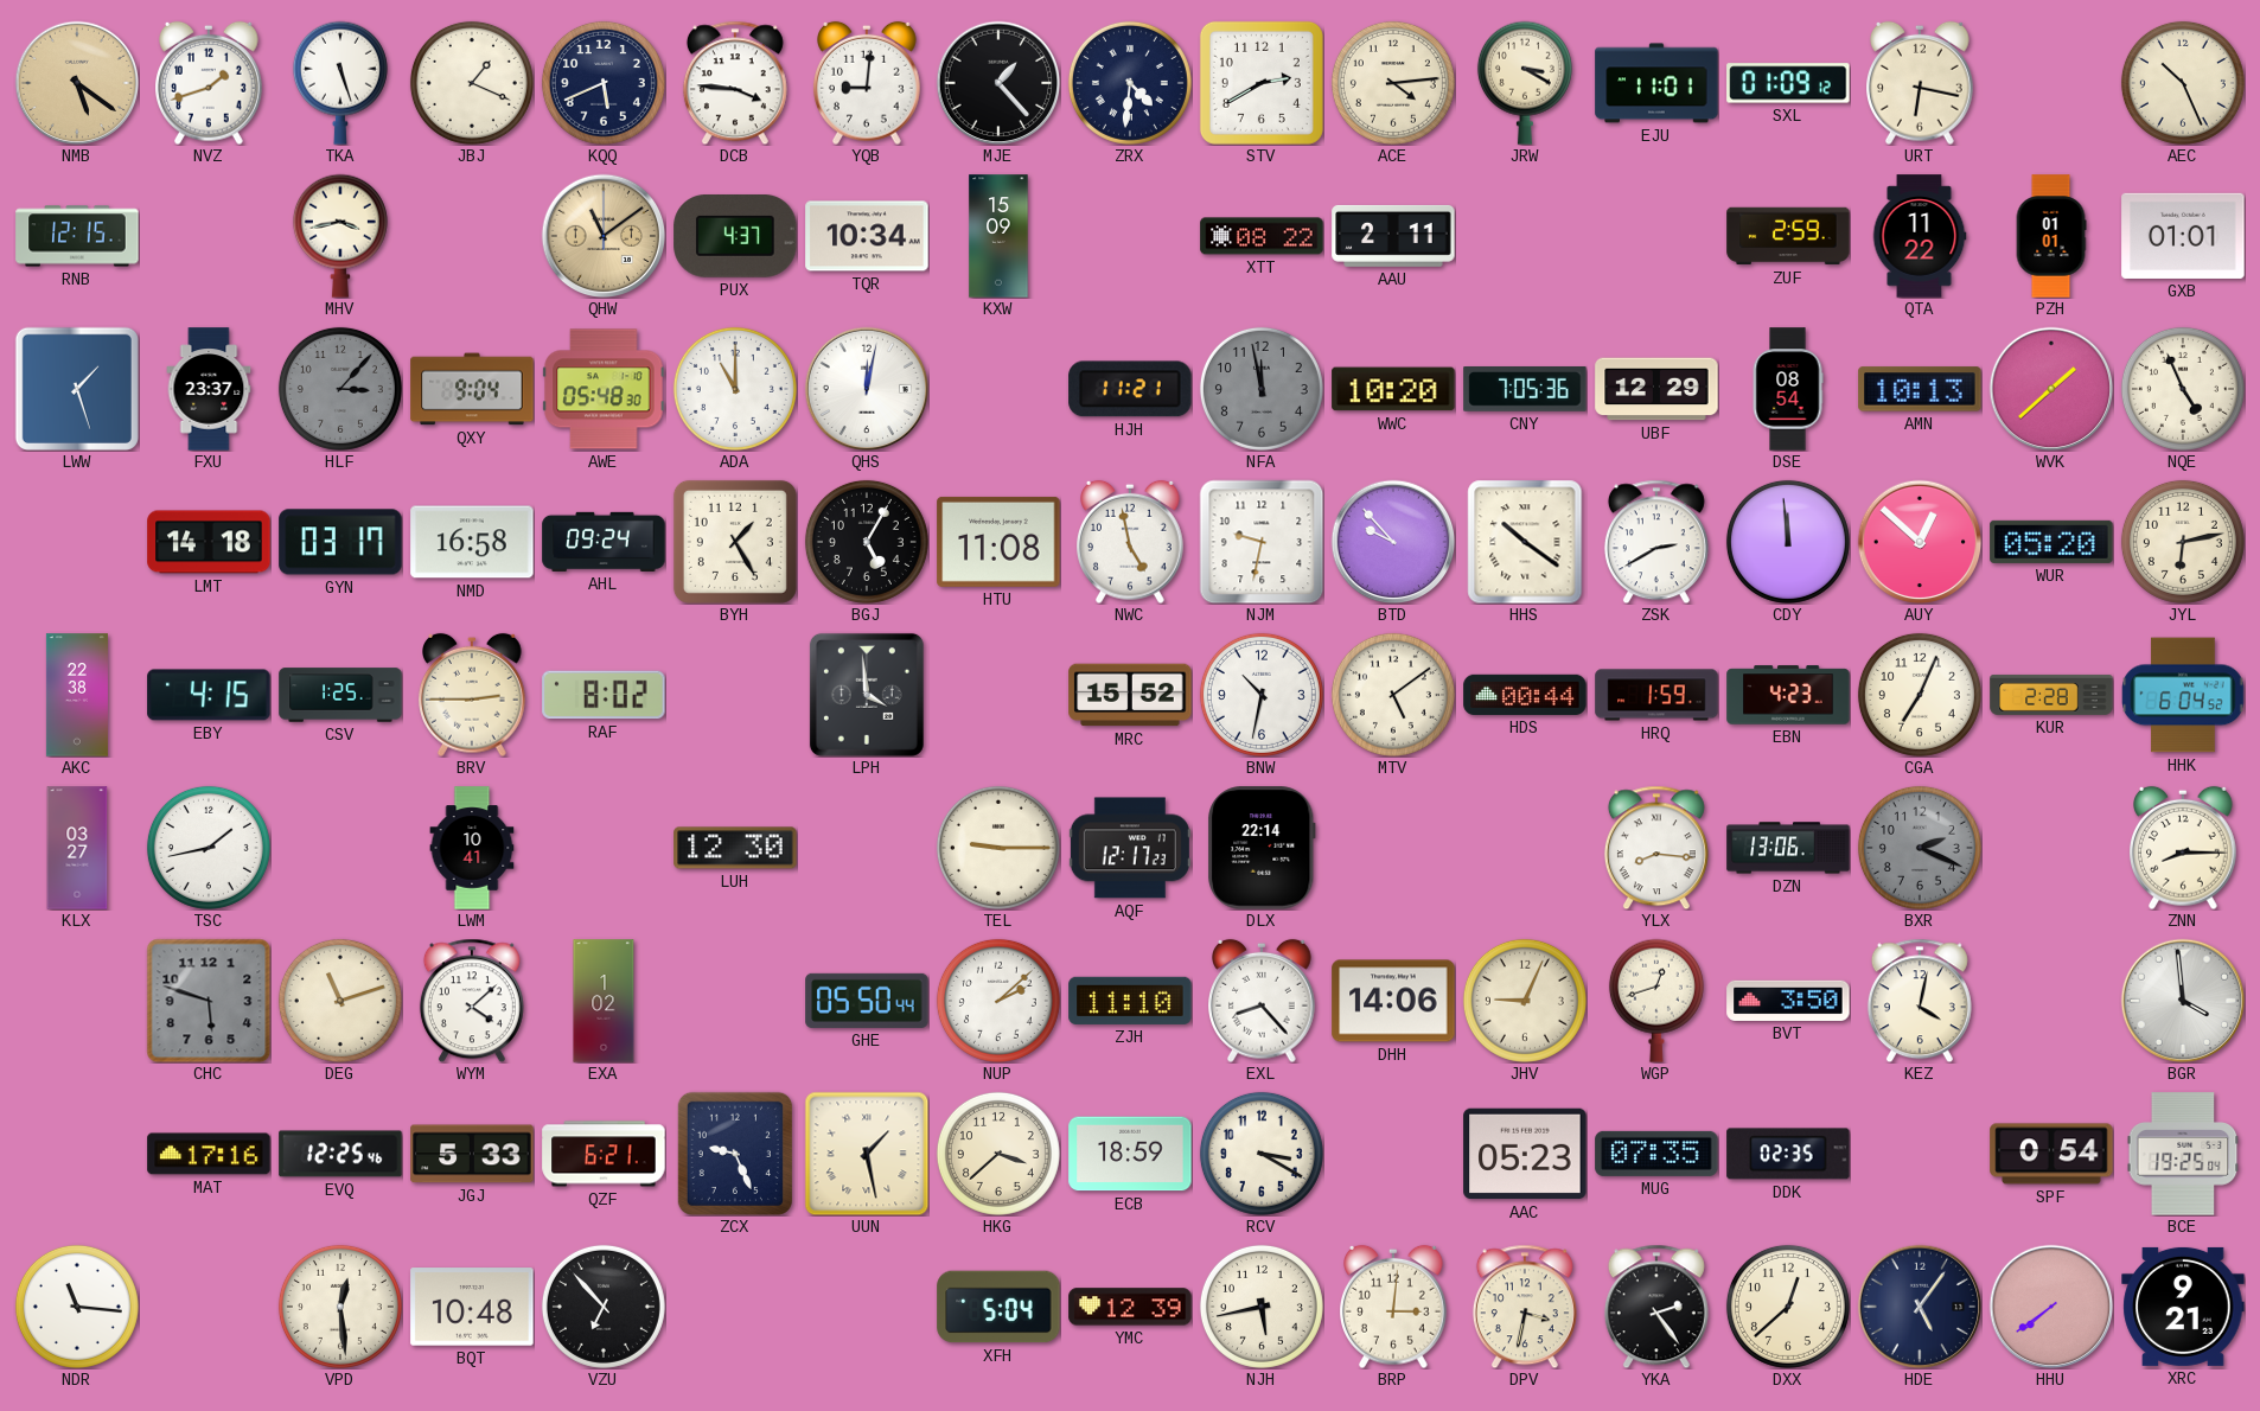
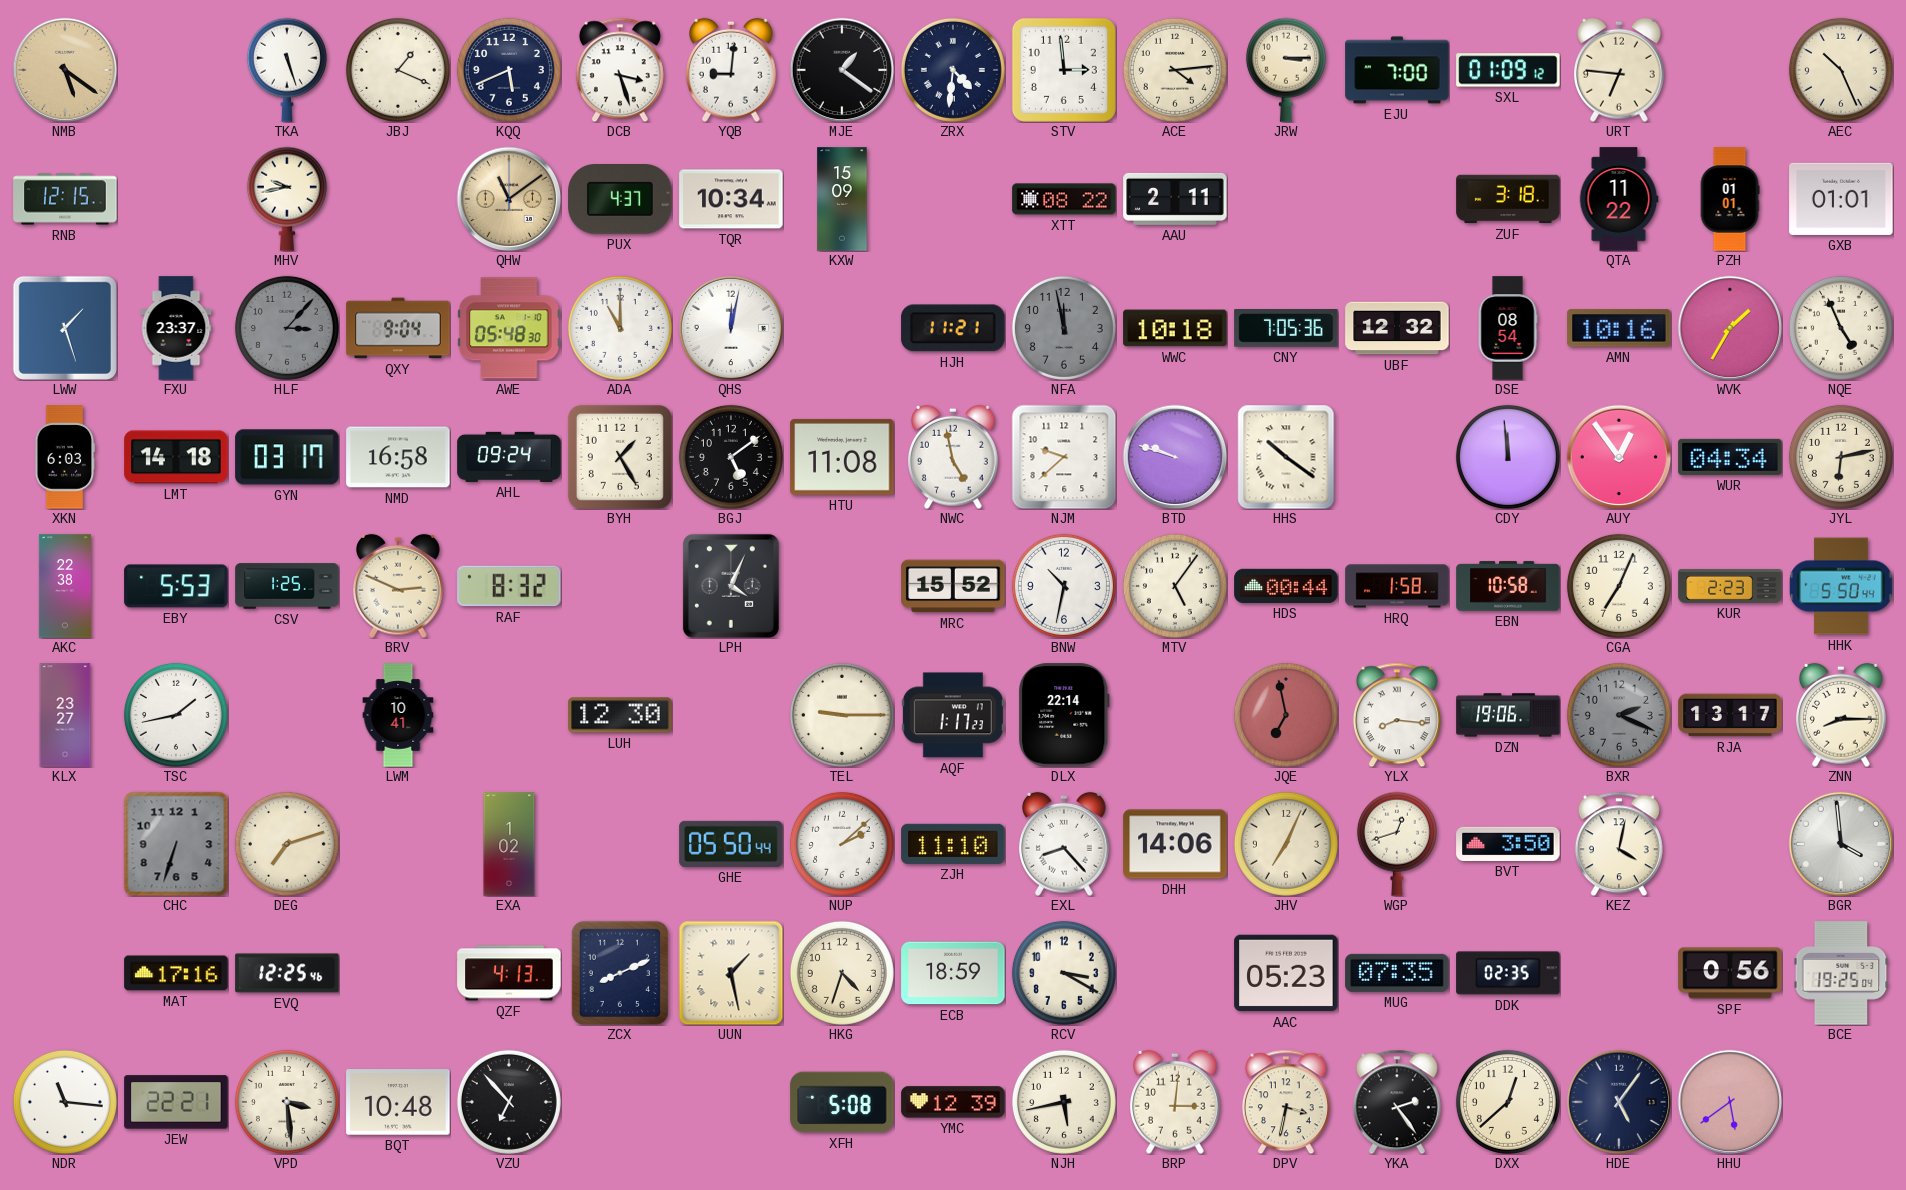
NVZ: 1:42 -> none (210, 83)
DCB: 3:46 -> 3:27 (620, 70)
MJE: 1:23 -> 1:21 (842, 70)
STV: 2:40 -> 2:59 (1064, 70)
JRW: 3:20 -> 3:15 (1286, 70)
EJU: 11:01 -> 7:00 (1397, 70)
URT: 6:17 -> 6:46 (1620, 70)
MHV: 3:43 -> 9:43 (287, 199)
ZUF: 2:59 -> 3:18 (1508, 199)
WWC: 10:20 -> 10:18 (1175, 328)
UBF: 12:29 -> 12:32 (1397, 328)
AMN: 10:13 -> 10:16 (1619, 328)
WVK: 1:38 -> 1:35 (1730, 328)
XKN: none -> 6:03 (65, 457)
BGJ: 5:05 -> 5:09 (731, 457)
NJM: 9:32 -> 9:38 (1064, 457)
BTD: 9:53 -> 9:48 (1175, 457)
ZSK: 2:40 -> none (1656, 542)
AUY: 12:52 -> 12:54 (1619, 457)
WUR: 05:20 -> 04:34 (1730, 457)
EBY: 4:15 -> 5:53 (176, 586)
BRV: 2:45 -> 2:49 (399, 586)
RAF: 8:02 -> 8:32 (509, 586)
LPH: 3:59 -> 4:04 (731, 586)
MTV: 5:09 -> 5:06 (1175, 586)
HRQ: 1:59 -> 1:58 (1397, 586)
EBN: 4:23 -> 10:58 (1508, 586)
KUR: 2:28 -> 2:23 (1730, 586)
HHK: 6:04 -> 5:50 (1841, 586)
KLX: 03:27 -> 23:27 (65, 715)
AQF: 12:17 -> 1:17 (953, 715)
JQE: none -> 6:58 (1286, 715)
DZN: 13:06 -> 19:06 (1508, 715)
RJA: none -> 13:17 (1730, 715)
CHC: 5:48 -> 6:33 (176, 844)
DEG: 11:12 -> 7:12 (287, 844)
WYM: 4:08 -> none (472, 1001)
JHV: 9:04 -> 7:04 (1286, 844)
JGJ: 5:33 -> none (472, 1154)
QZF: 6:21 -> 4:13 (509, 973)
ZCX: 9:26 -> 8:11 (620, 973)
HKG: 3:38 -> 4:33 (842, 973)
SPF: 0:54 -> 0:56 (1730, 973)
JEW: none -> 22:21 (176, 1102)
VPD: 12:29 -> 3:29 (287, 1102)
XFH: 5:04 -> 5:08 (842, 1102)
HHU: 7:39 -> 5:39 (1730, 1102)
XRC: 9:21 -> none (2183, 1307)
